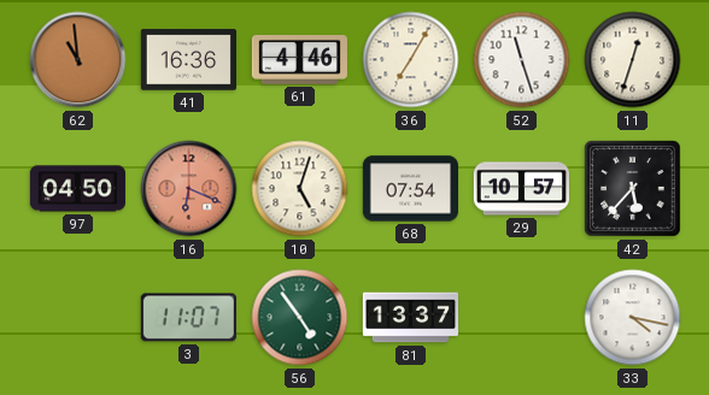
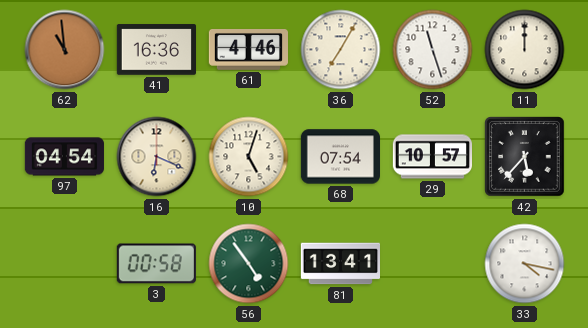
11: 12:33 -> 12:00 (525, 50)
97: 04:50 -> 04:54 (64, 157)
16 dial: salmon -> cream (157, 157)
3: 11:07 -> 00:58 (156, 264)
81: 13:37 -> 13:41 (340, 264)
